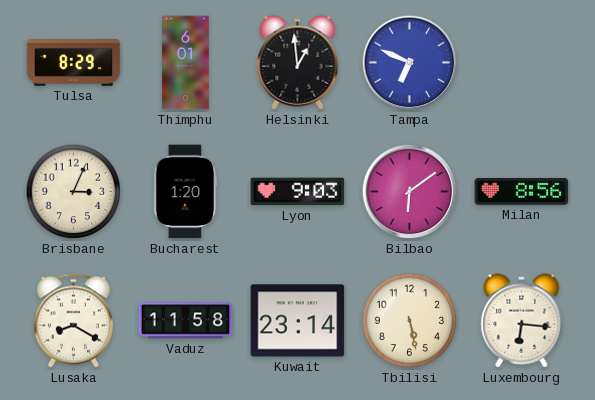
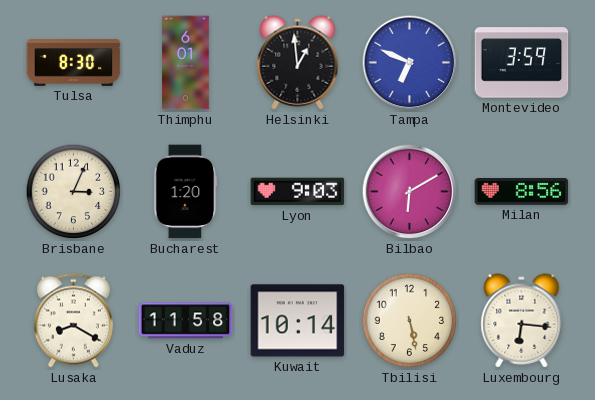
Tulsa: 8:29 -> 8:30 (74, 63)
Montevideo: none -> 3:59 (522, 63)
Bilbao: 6:09 -> 6:10 (410, 192)
Kuwait: 23:14 -> 10:14 (298, 321)
